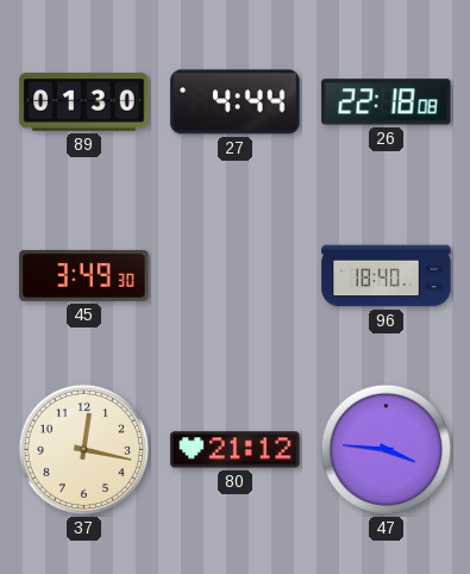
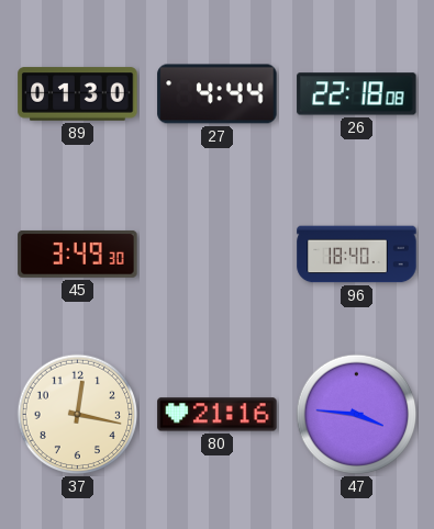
80: 21:12 -> 21:16 (218, 415)
